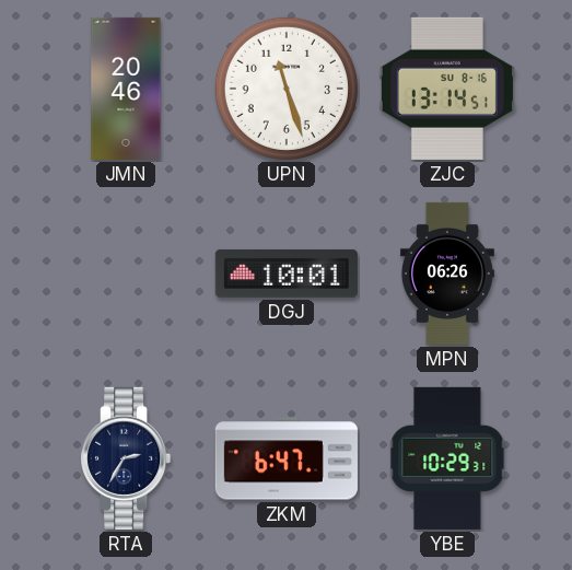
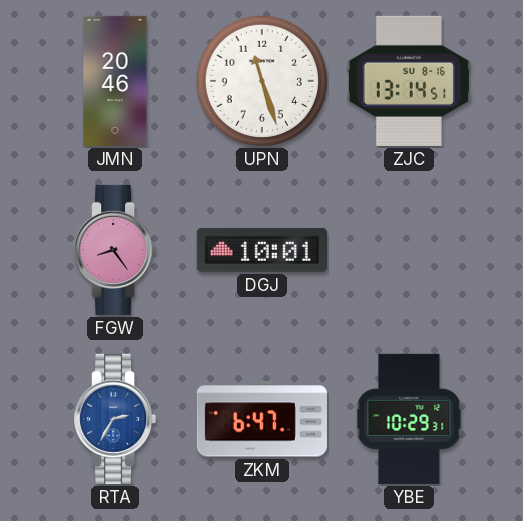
FGW: none -> 8:24 (115, 250)
MPN: 06:26 -> none (447, 274)
RTA dial: navy -> blue (115, 419)
